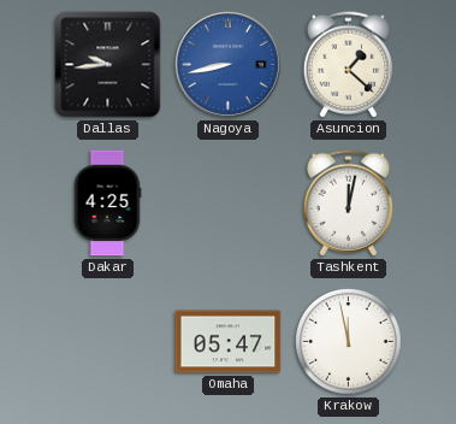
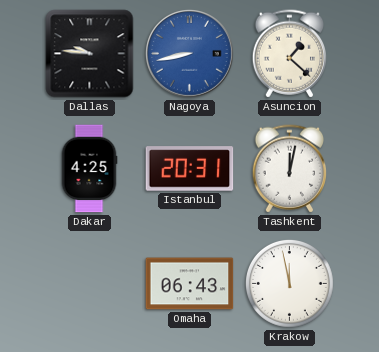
Dallas: 9:44 -> 9:46 (90, 54)
Istanbul: none -> 20:31 (190, 169)
Omaha: 05:47 -> 06:43 (190, 284)
